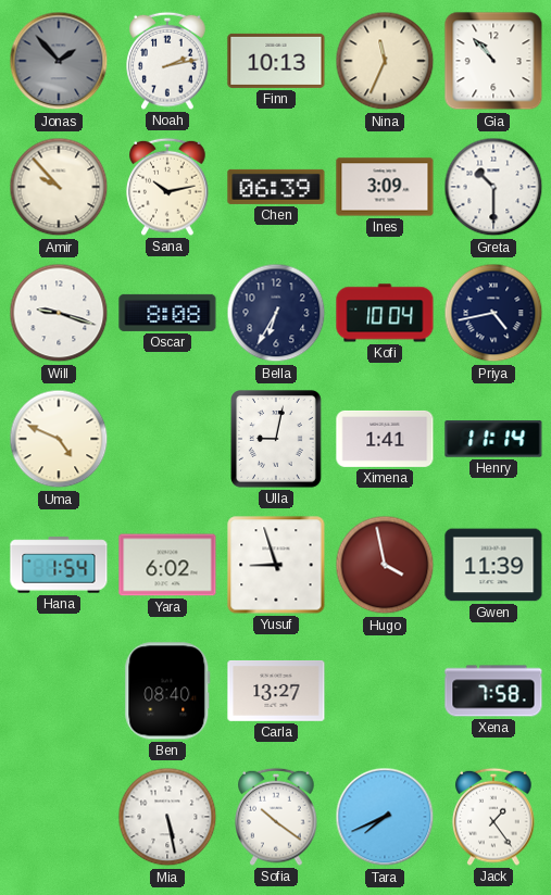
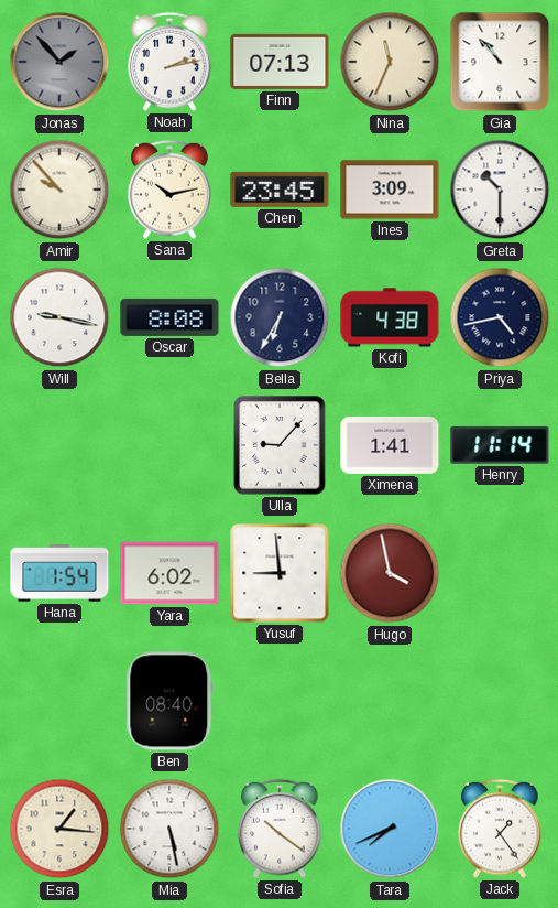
Finn: 10:13 -> 07:13 (280, 62)
Chen: 06:39 -> 23:45 (280, 190)
Will: 9:18 -> 9:17 (59, 317)
Kofi: 10:04 -> 4:38 (390, 317)
Uma: 4:49 -> none (59, 439)
Ulla: 9:02 -> 9:07 (281, 446)
Yusuf: 8:57 -> 8:59 (280, 573)
Gwen: 11:39 -> none (493, 565)
Carla: 13:27 -> none (276, 691)
Xena: 7:58 -> none (493, 691)
Esra: none -> 1:16 (59, 829)
